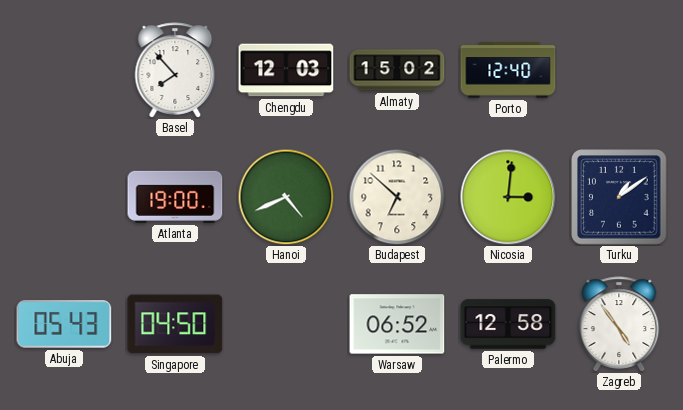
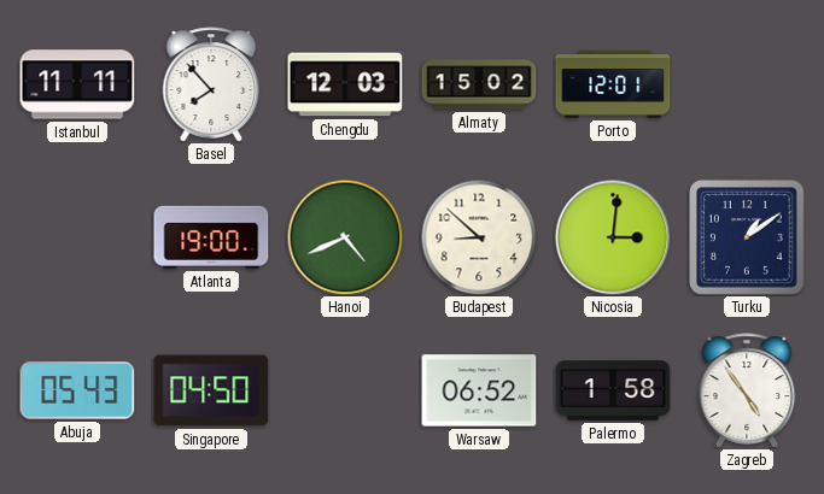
Istanbul: none -> 11:11 (77, 84)
Porto: 12:40 -> 12:01 (613, 84)
Budapest: 6:52 -> 8:52 (479, 237)
Palermo: 12:58 -> 1:58 (613, 390)
